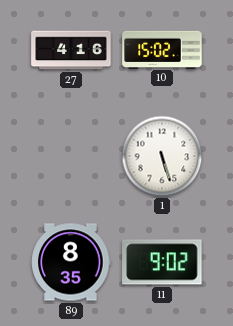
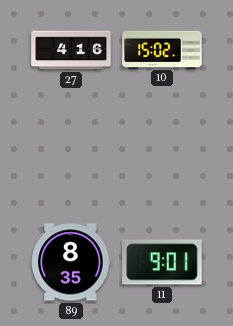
1: 5:27 -> none (162, 156)
11: 9:02 -> 9:01 (162, 262)
